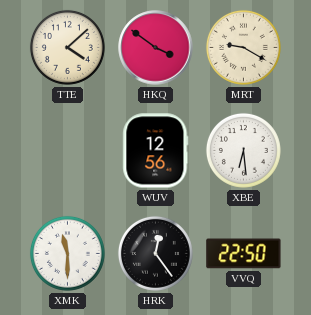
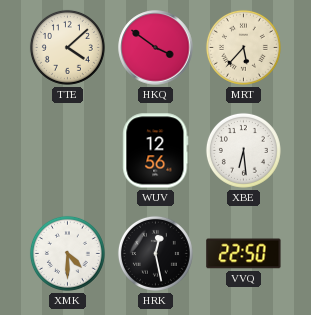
MRT: 9:20 -> 5:37 (243, 47)
XMK: 11:30 -> 4:30 (67, 253)
HRK: 12:24 -> 12:28 (155, 253)
